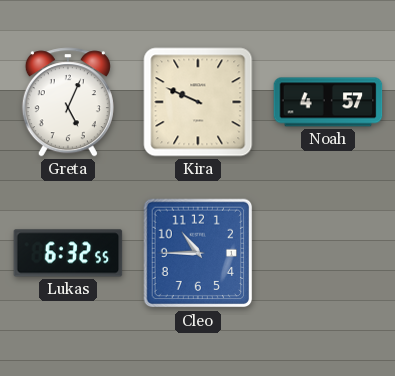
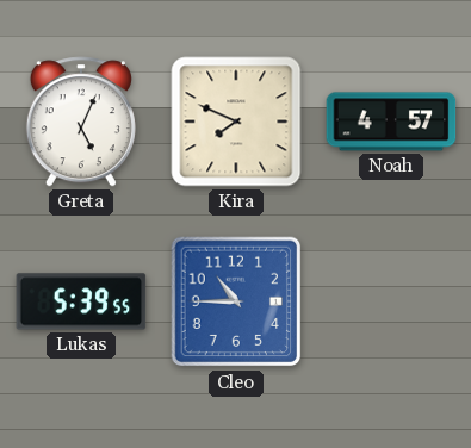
Kira: 9:49 -> 7:49 (236, 122)
Lukas: 6:32 -> 5:39 (81, 301)
